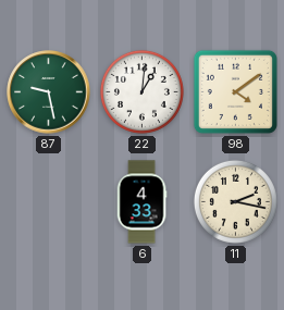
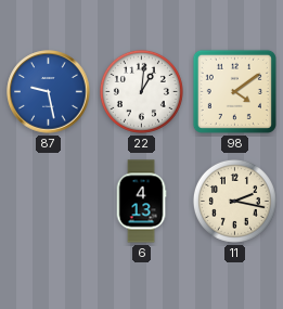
87 dial: green -> blue (49, 92)
6: 4:33 -> 4:13 (141, 202)
